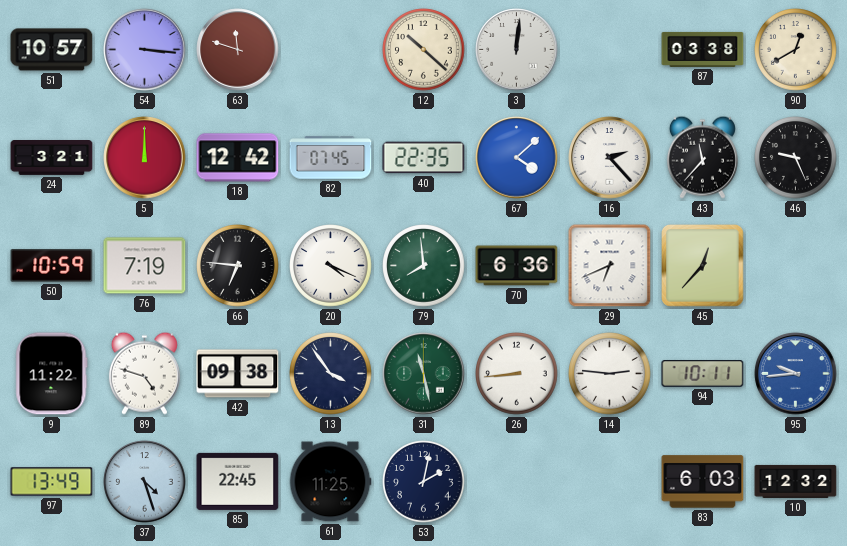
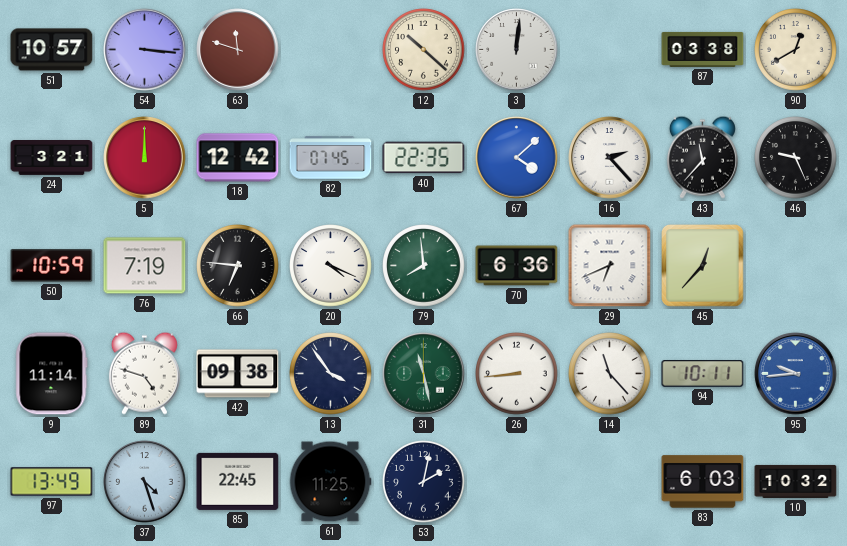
9: 11:22 -> 11:14 (52, 374)
14: 2:46 -> 11:23 (610, 374)
10: 12:32 -> 10:32 (796, 481)
